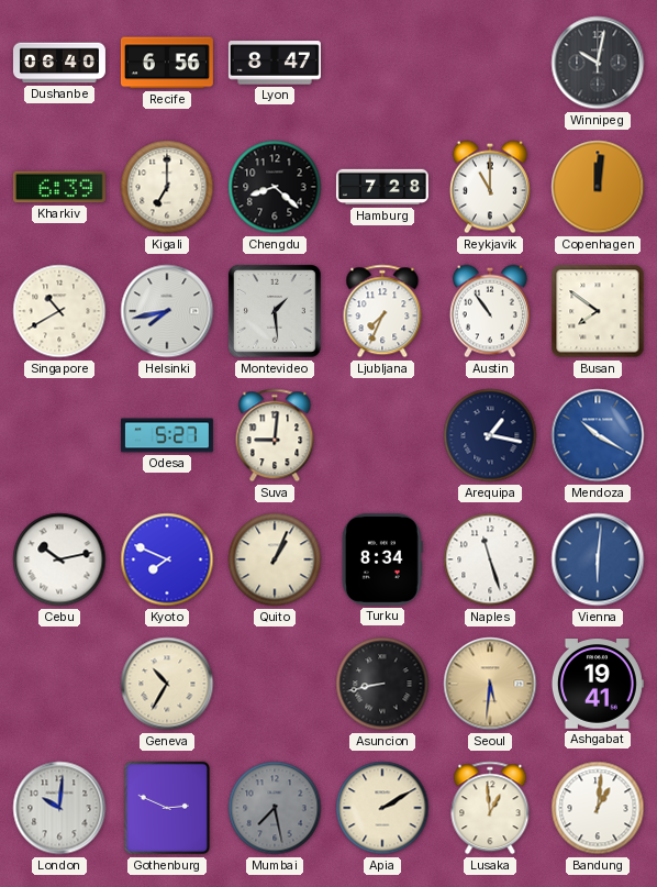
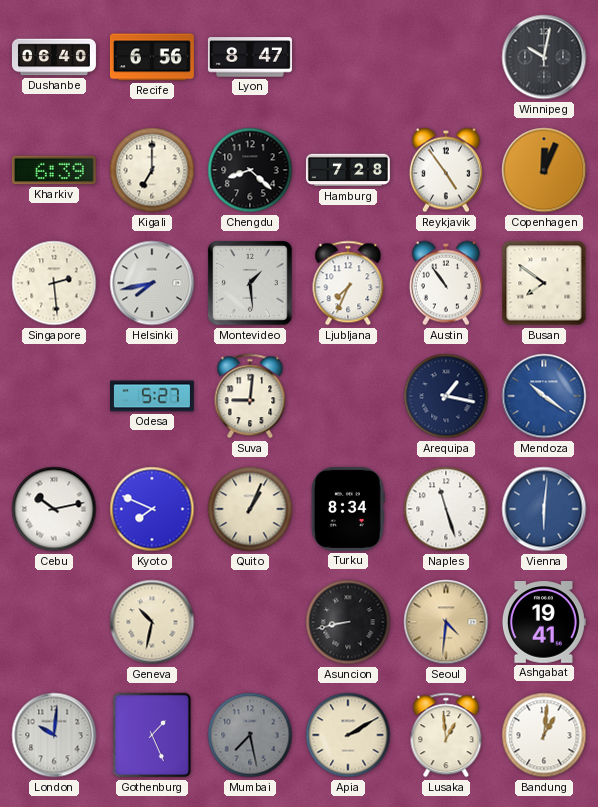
Reykjavik: 11:00 -> 4:54 (446, 170)
Copenhagen: 12:01 -> 12:04 (544, 170)
Singapore: 10:40 -> 2:29 (54, 283)
Mendoza: 10:20 -> 10:21 (544, 396)
Geneva: 10:35 -> 10:32 (152, 622)
Seoul: 5:31 -> 4:31 (446, 622)
Gothenburg: 2:49 -> 1:26 (152, 735)
